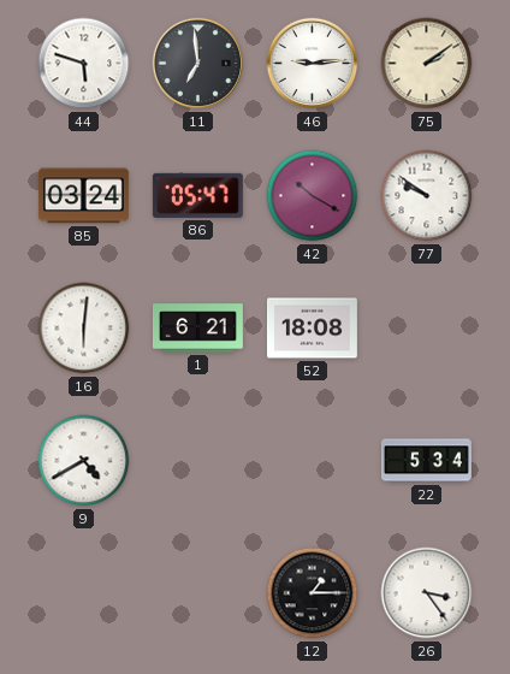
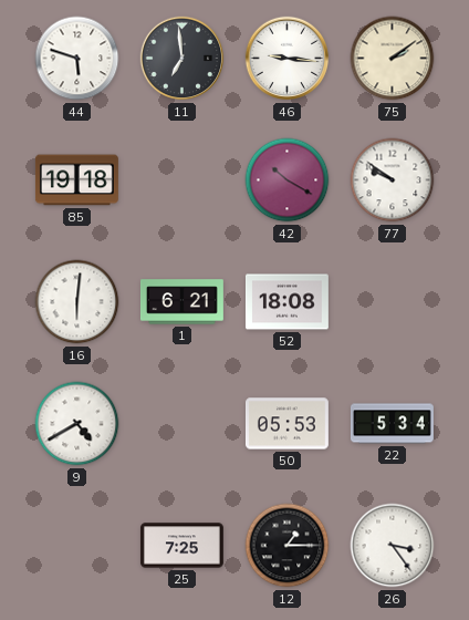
46: 9:14 -> 9:16 (288, 59)
85: 03:24 -> 19:18 (76, 180)
86: 05:47 -> none (197, 195)
50: none -> 05:53 (286, 424)
25: none -> 7:25 (181, 546)
